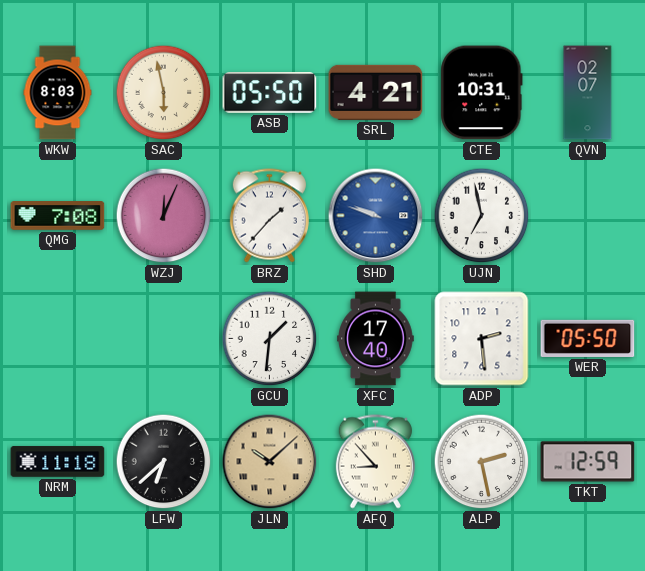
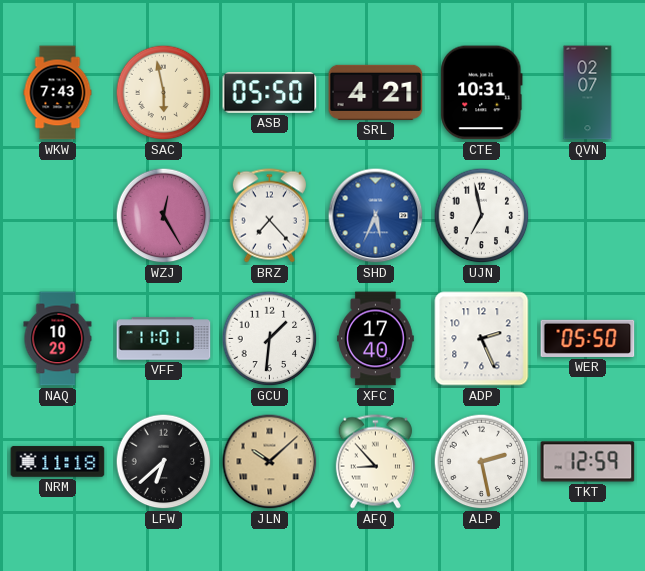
WKW: 8:03 -> 7:43 (58, 93)
QMG: 7:08 -> none (58, 216)
WZJ: 12:04 -> 12:25 (164, 216)
BRZ: 1:37 -> 7:23 (269, 216)
SHD: 9:48 -> 5:34 (376, 216)
NAQ: none -> 10:29 (58, 339)
VFF: none -> 11:01 (164, 339)
ADP: 2:29 -> 2:26 (482, 339)
